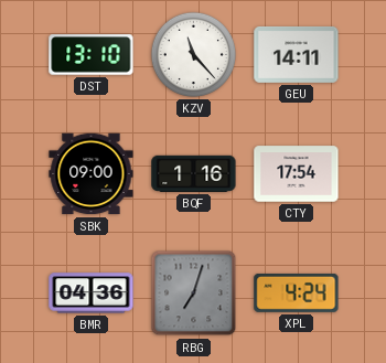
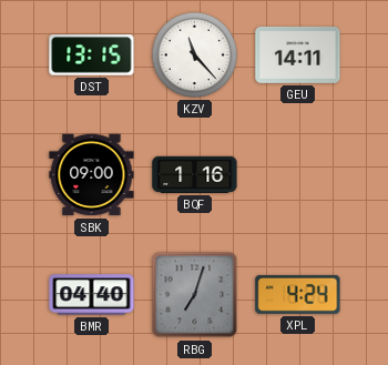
DST: 13:10 -> 13:15 (92, 55)
CTY: 17:54 -> none (297, 174)
BMR: 04:36 -> 04:40 (92, 295)
